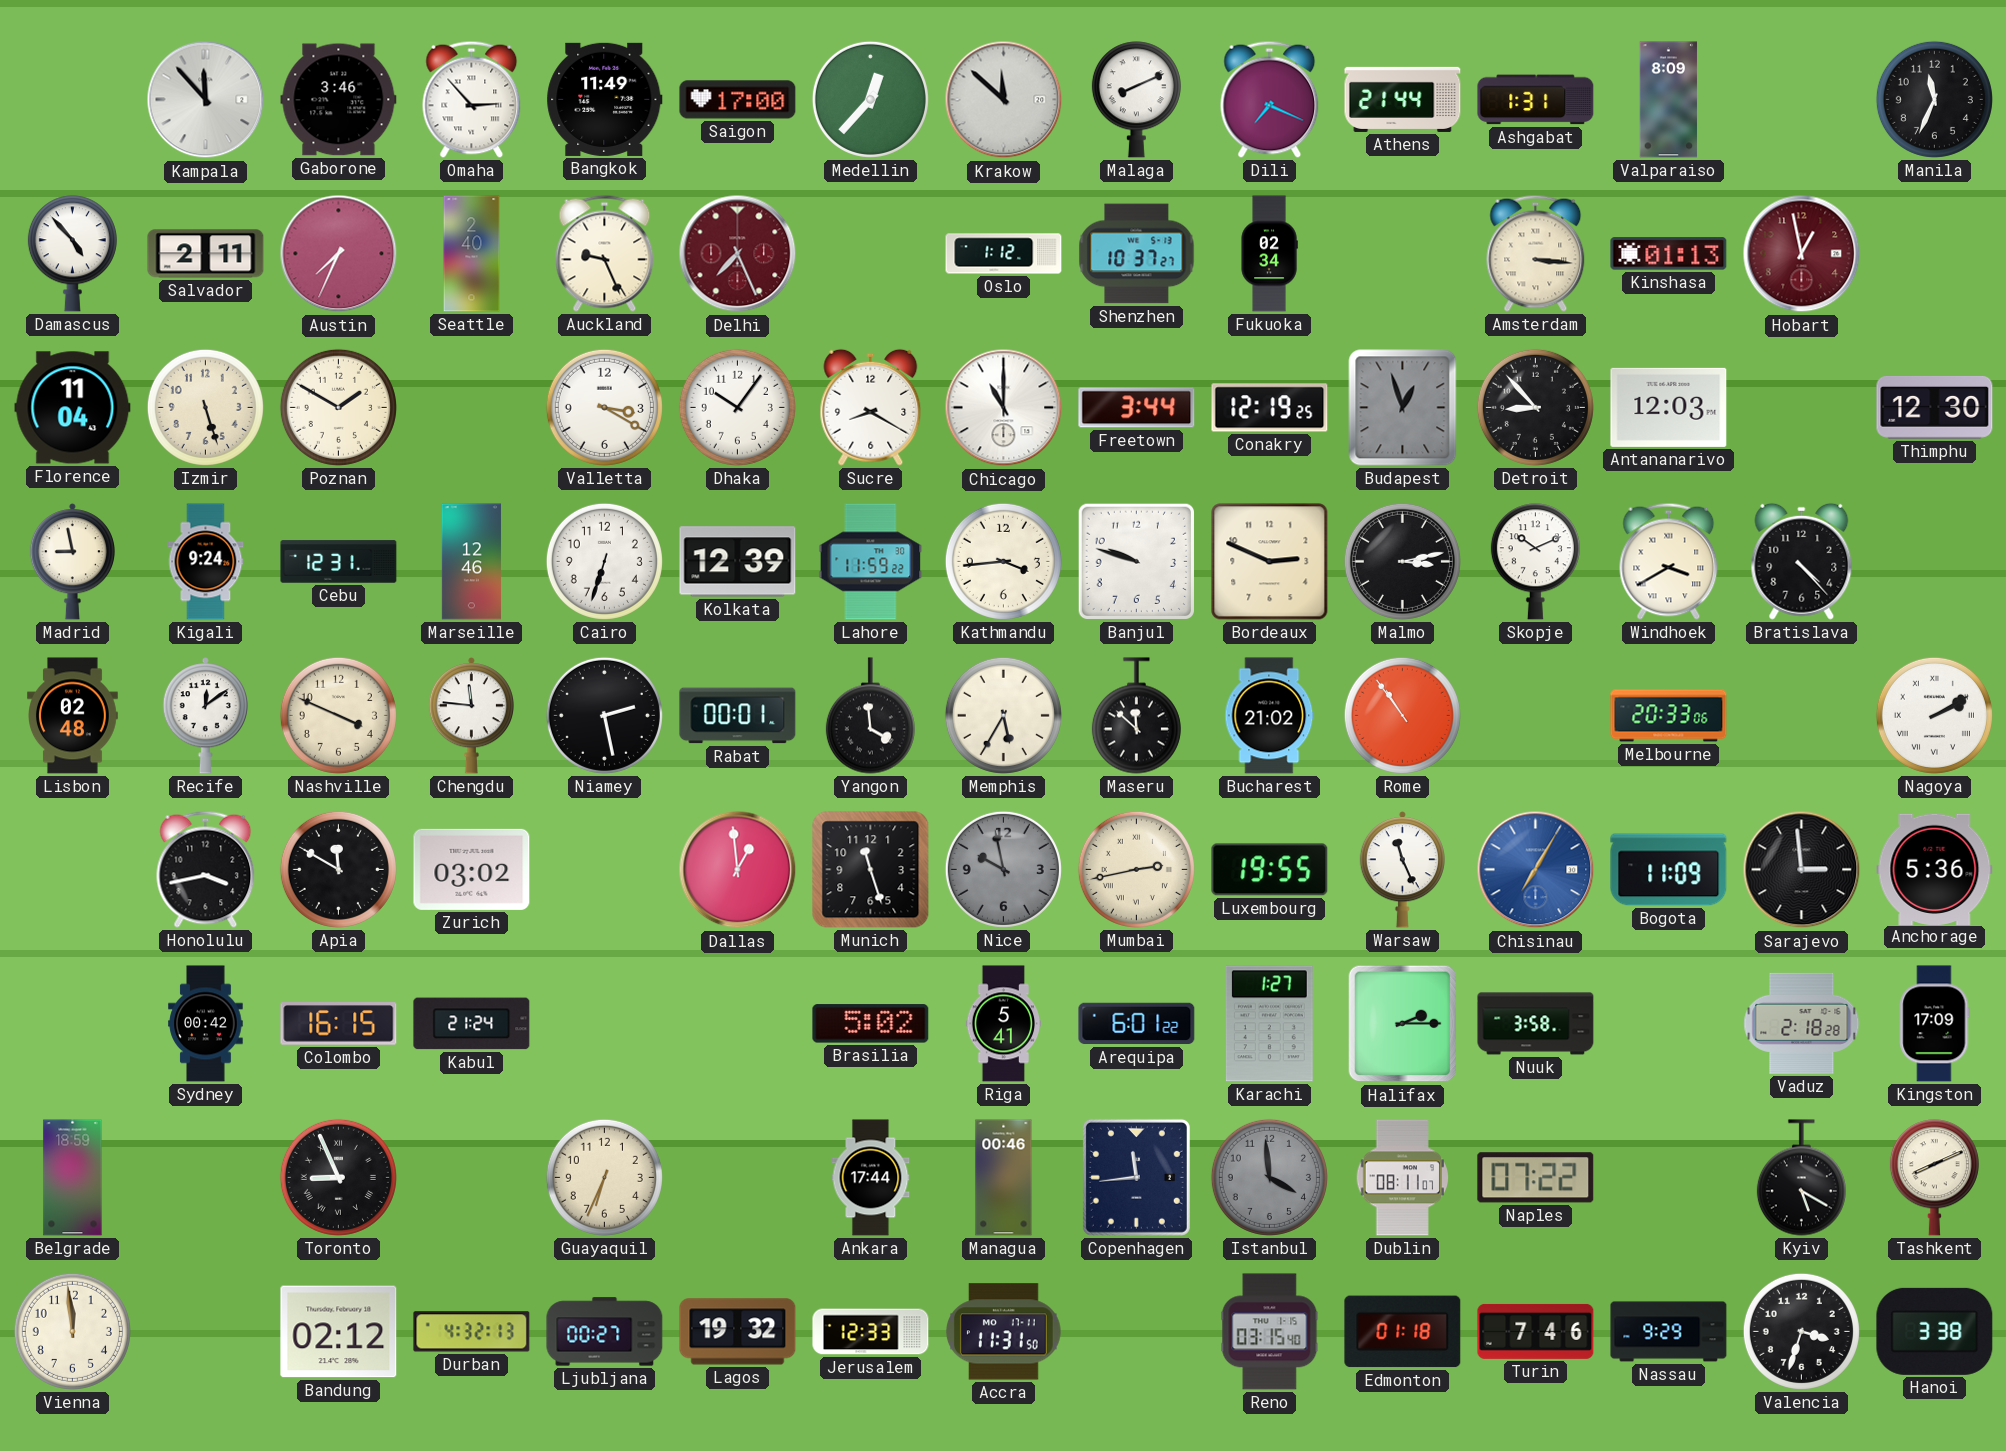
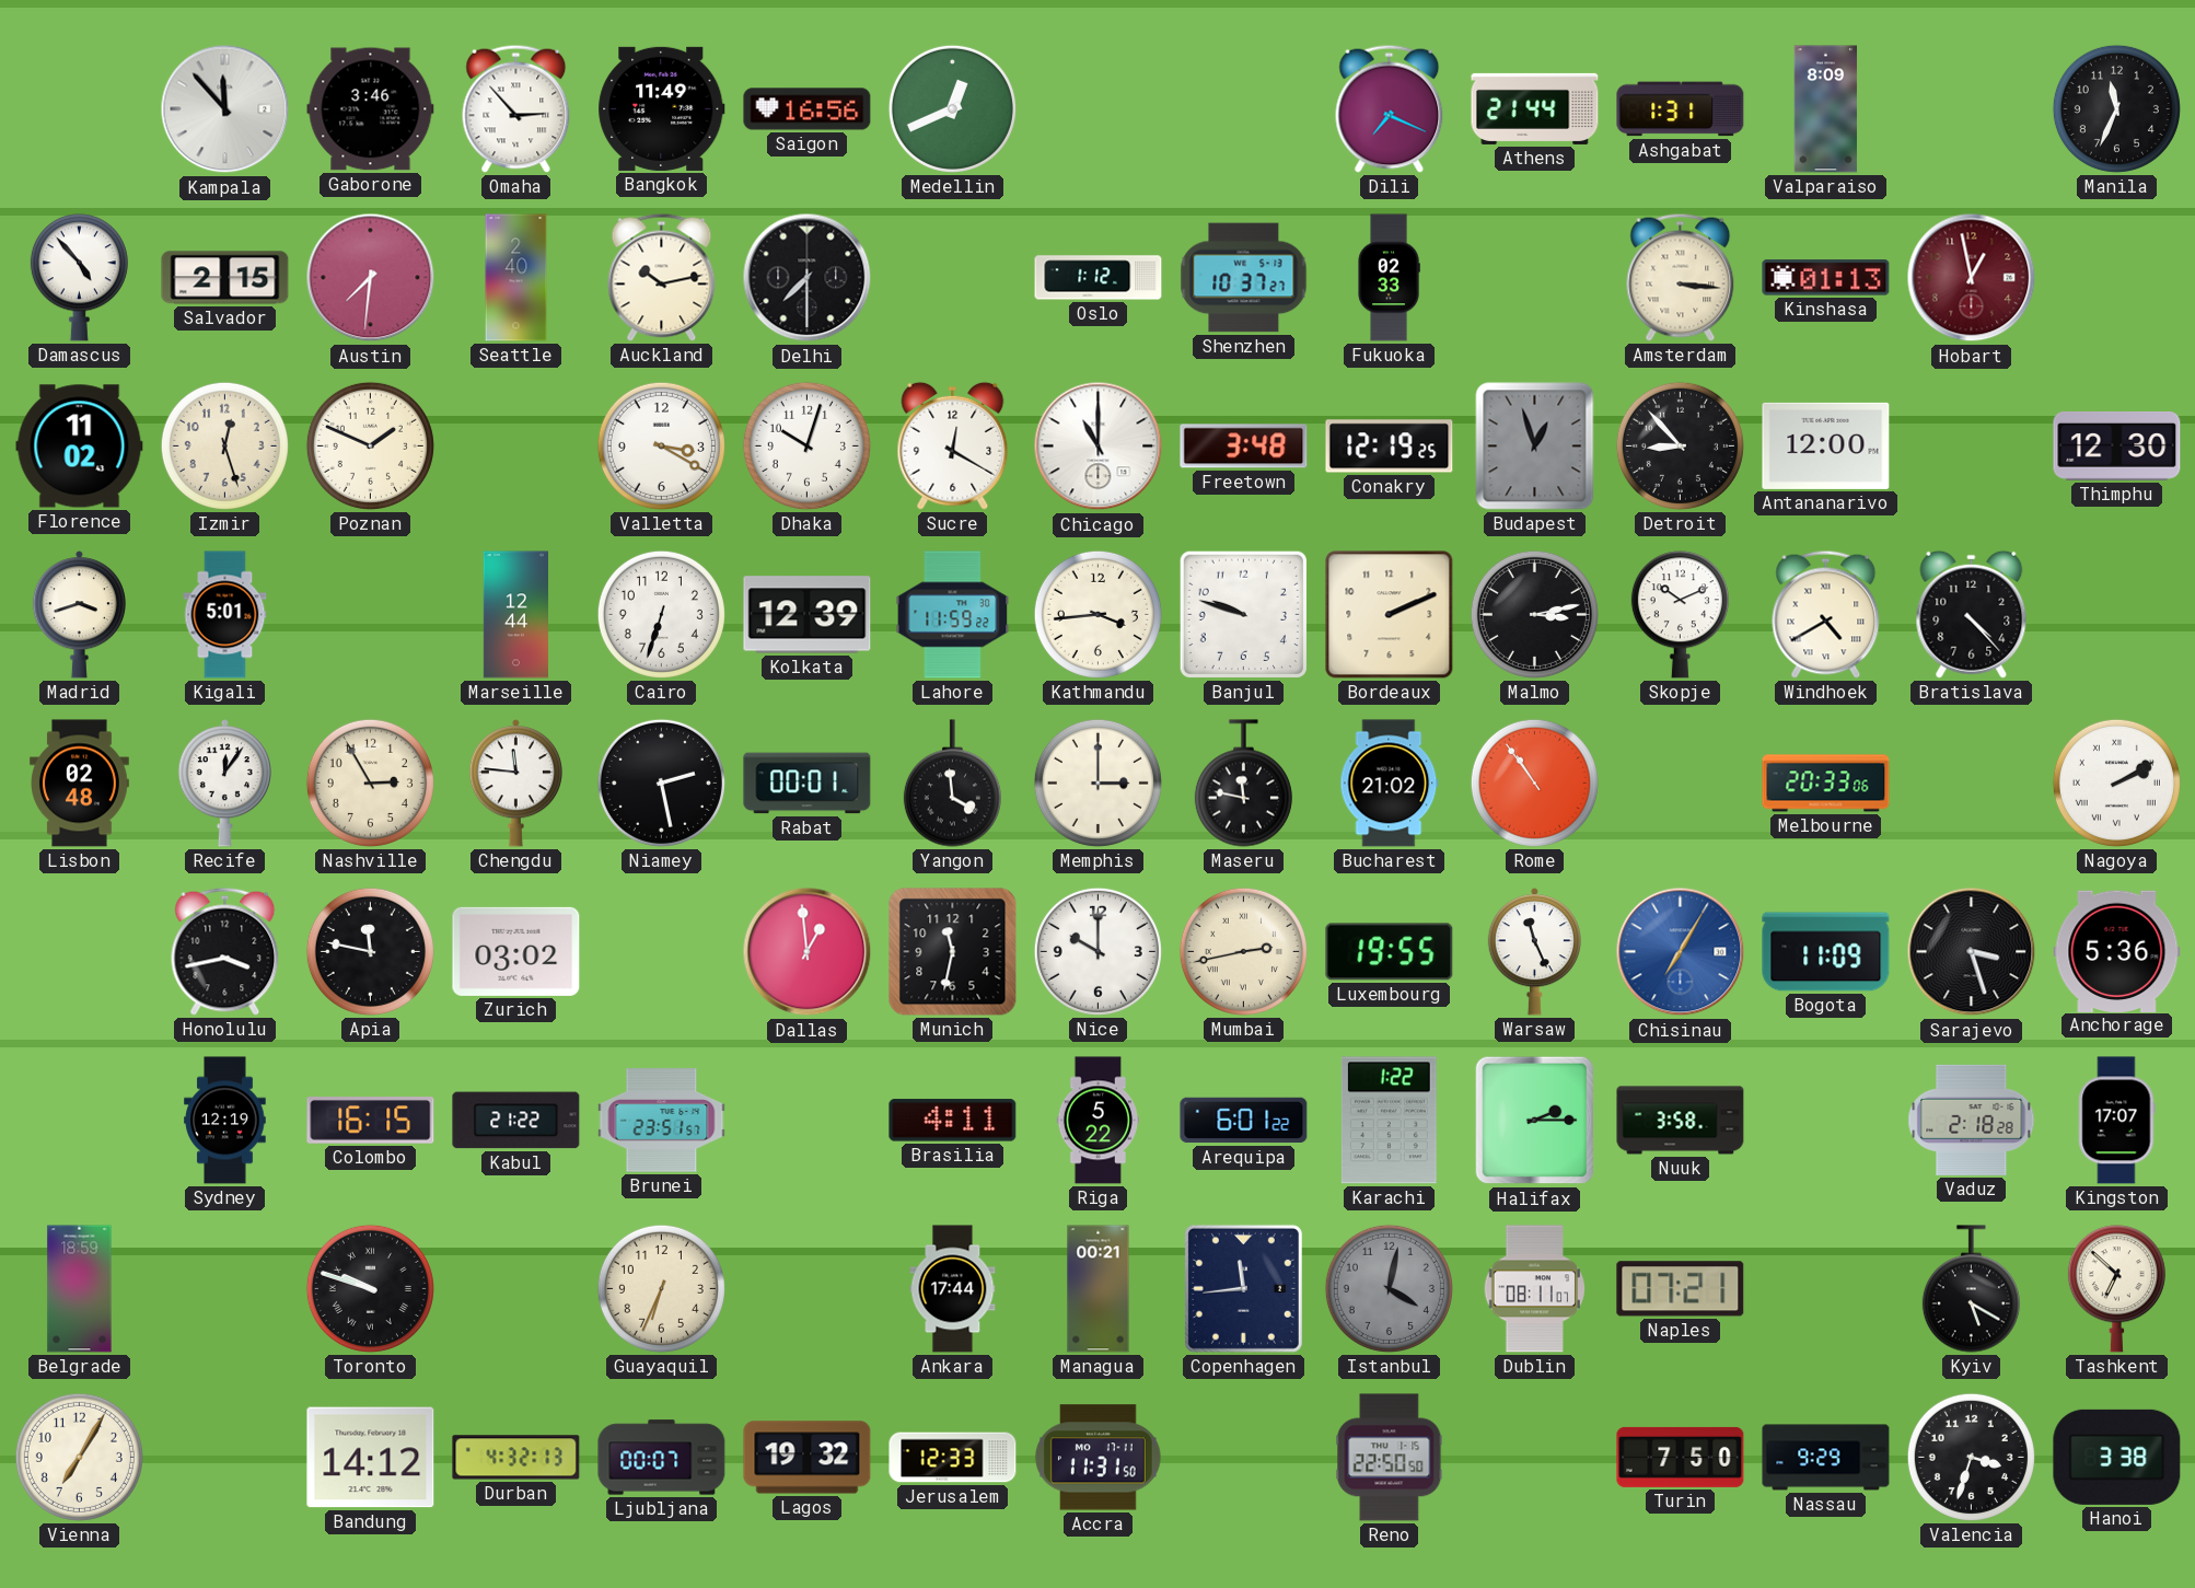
Saigon: 17:00 -> 16:56 (808, 109)
Medellin: 12:37 -> 12:41 (952, 108)
Krakow: 11:52 -> none (1004, 100)
Malaga: 8:11 -> none (1136, 100)
Salvador: 2:11 -> 2:15 (225, 278)
Austin: 7:34 -> 7:31 (371, 278)
Auckland: 9:26 -> 10:13 (662, 277)
Delhi: 7:26 -> 7:30 (808, 278)
Delhi dial: burgundy -> black (808, 278)
Fukuoka: 02:34 -> 02:33 (1389, 278)
Florence: 11:04 -> 11:02 (80, 447)
Izmir: 5:27 -> 12:27 (224, 445)
Poznan: 1:50 -> 1:49 (370, 445)
Dhaka: 10:06 -> 10:03 (806, 445)
Sucre: 8:20 -> 12:20 (953, 445)
Freetown: 3:44 -> 3:48 (1244, 447)
Antananarivo: 12:03 -> 12:00 (1826, 445)
Madrid: 8:58 -> 3:42 (79, 615)
Kigali: 9:24 -> 5:01 (225, 615)
Cebu: 12:31 -> none (339, 562)
Marseille: 12:46 -> 12:44 (515, 615)
Bordeaux: 2:49 -> 2:11 (1390, 615)
Windhoek: 3:40 -> 4:40 (1826, 614)
Recife: 12:09 -> 12:06 (224, 784)
Nashville: 3:49 -> 2:55 (370, 783)
Memphis: 5:35 -> 3:00 (1097, 783)
Maseru: 11:52 -> 11:47 (1243, 784)
Apia: 11:50 -> 11:47 (370, 951)
Munich: 11:27 -> 11:32 (953, 952)
Nice: 9:58 -> 10:00 (1097, 951)
Nice dial: grey -> white (1097, 951)
Sarajevo: 2:59 -> 3:27 (1972, 952)
Sydney: 00:42 -> 12:19 (225, 1121)
Kabul: 21:24 -> 21:22 (516, 1121)
Brunei: none -> 23:51 (662, 1121)
Brasilia: 5:02 -> 4:11 (953, 1121)
Riga: 5:41 -> 5:22 (1097, 1121)
Karachi: 1:27 -> 1:22 (1389, 1121)
Kingston: 17:09 -> 17:07 (2117, 1121)
Toronto: 8:56 -> 9:48 (370, 1288)
Managua: 00:46 -> 00:21 (1099, 1289)
Istanbul: 3:59 -> 4:02 (1389, 1288)
Naples: 07:22 -> 07:21 (1681, 1289)
Tashkent: 8:11 -> 6:52 (2116, 1289)
Vienna: 11:59 -> 7:05 (79, 1457)
Bandung: 02:12 -> 14:12 (371, 1458)
Ljubljana: 00:27 -> 00:07 (662, 1458)
Reno: 03:15 -> 22:50 (1390, 1458)
Edmonton: 01:18 -> none (1403, 1332)
Turin: 7:46 -> 7:50 (1681, 1457)
